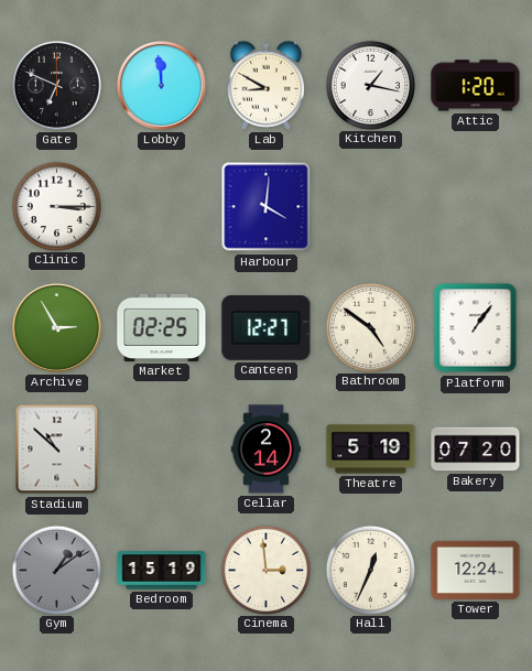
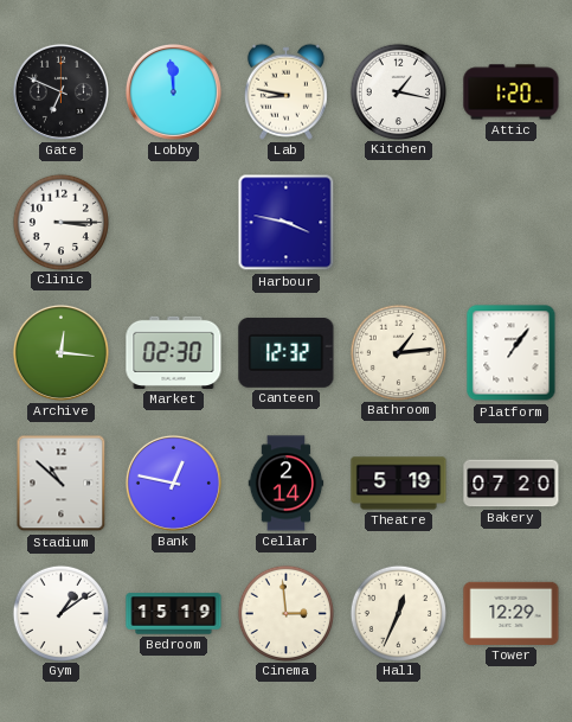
Lab: 8:50 -> 8:47 (285, 91)
Harbour: 4:01 -> 3:47 (287, 223)
Archive: 2:55 -> 12:16 (60, 352)
Market: 02:25 -> 02:30 (174, 352)
Canteen: 12:27 -> 12:32 (287, 352)
Bathroom: 4:51 -> 1:14 (398, 352)
Bank: none -> 12:47 (173, 483)
Gym dial: grey -> white (60, 613)
Tower: 12:24 -> 12:29 (512, 613)
